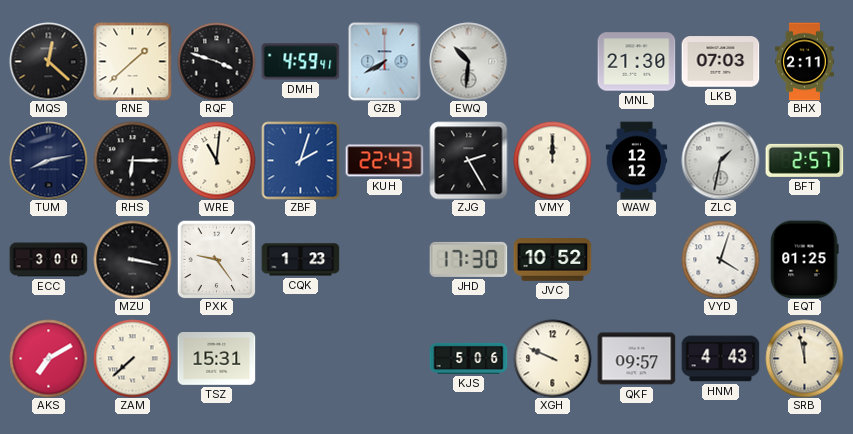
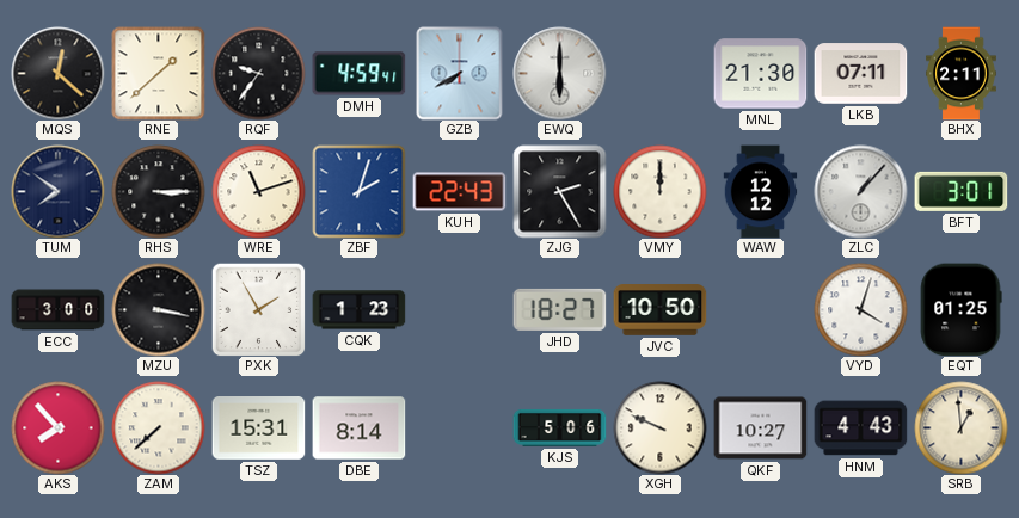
RQF: 3:48 -> 9:36 (258, 73)
EWQ: 10:31 -> 6:00 (559, 73)
LKB: 07:03 -> 07:11 (860, 74)
TUM: 8:13 -> 7:51 (57, 191)
RHS: 6:15 -> 3:15 (158, 191)
WRE: 11:01 -> 11:12 (258, 191)
ZLC: 1:32 -> 1:07 (860, 191)
BFT: 2:57 -> 3:01 (960, 191)
PXK: 9:24 -> 1:55 (258, 309)
JHD: 17:30 -> 18:27 (559, 309)
JVC: 10:52 -> 10:50 (659, 310)
AKS: 7:10 -> 7:53 (57, 427)
DBE: none -> 8:14 (358, 428)
QKF: 09:57 -> 10:27 (760, 428)
SRB: 11:58 -> 12:59 (960, 427)
